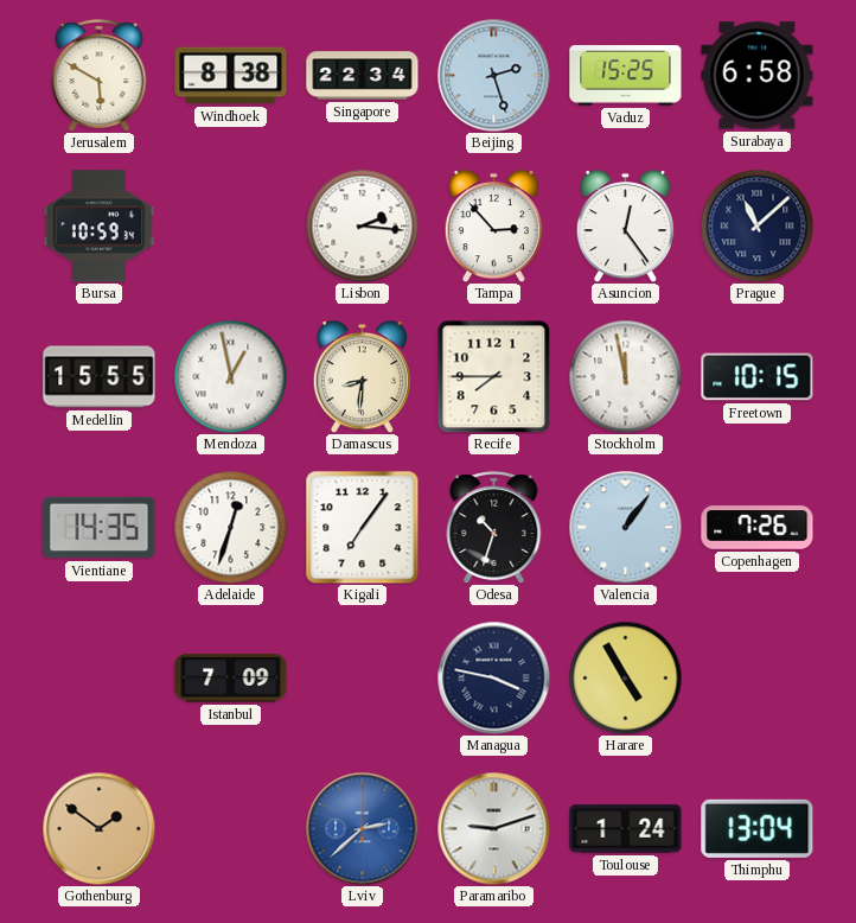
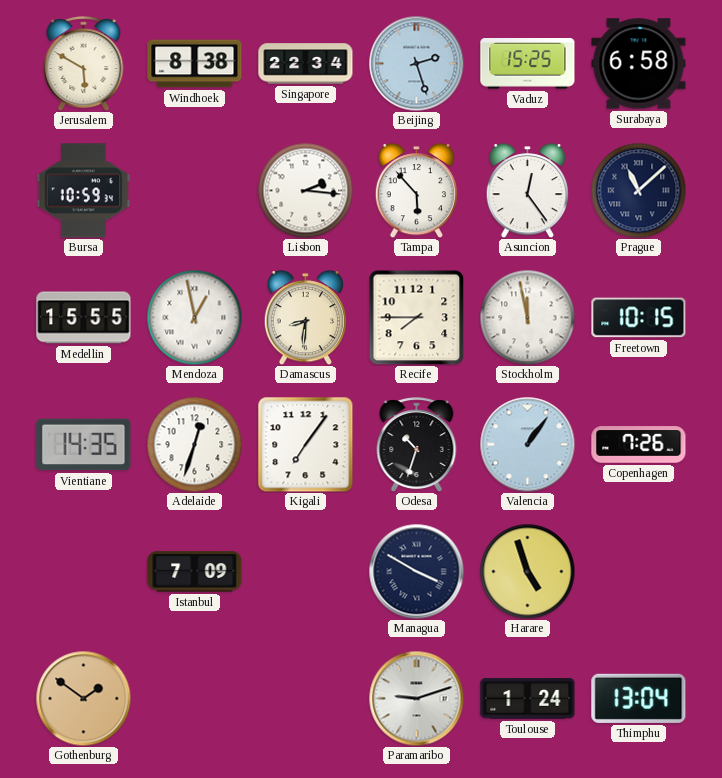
Tampa: 2:53 -> 5:53 (416, 191)
Managua: 3:47 -> 3:50 (416, 571)
Harare: 4:55 -> 4:57 (527, 571)
Lviv: 2:38 -> none (362, 828)
